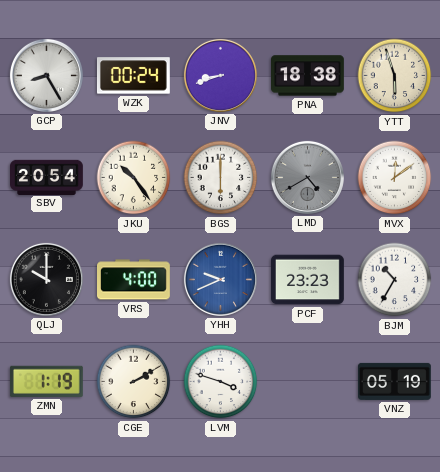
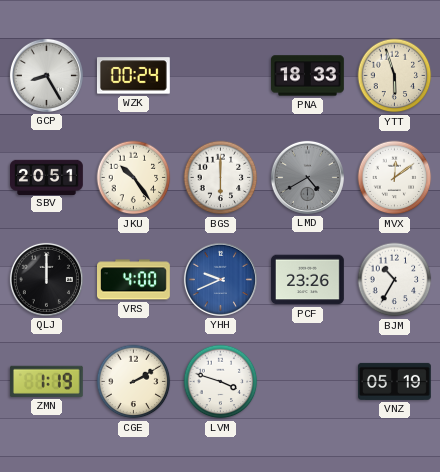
JNV: 8:42 -> none (220, 75)
PNA: 18:38 -> 18:33 (308, 76)
SBV: 20:54 -> 20:51 (47, 177)
QLJ: 10:00 -> 12:00 (46, 279)
PCF: 23:23 -> 23:26 (308, 280)
